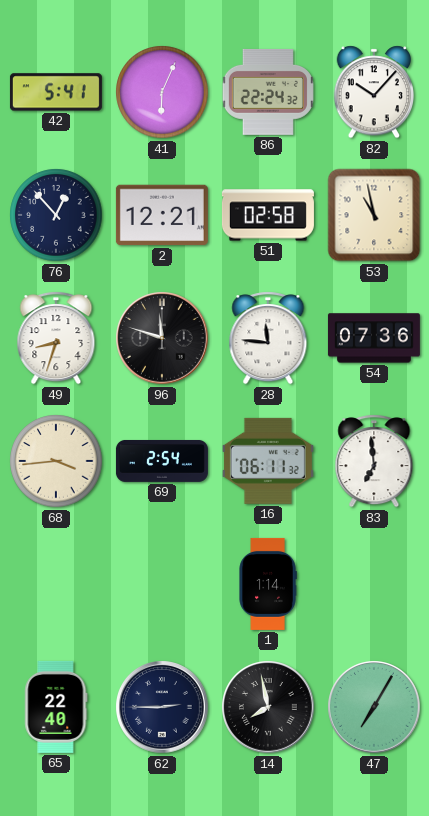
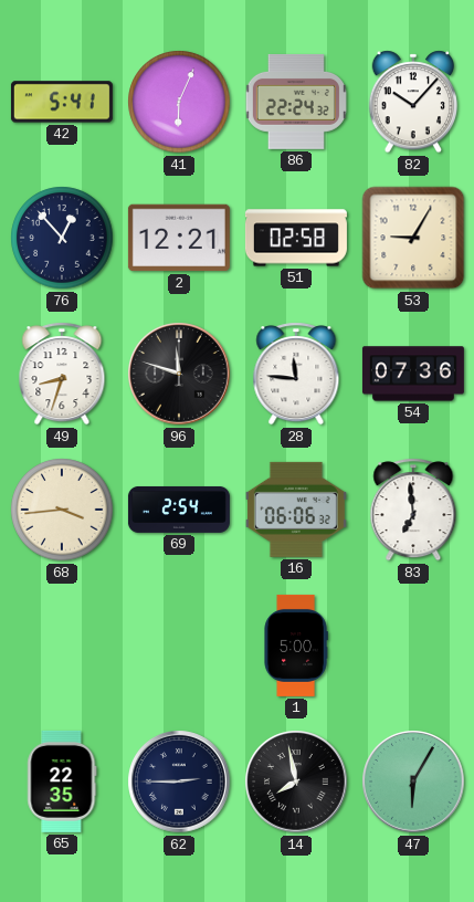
53: 10:58 -> 9:05 (413, 238)
16: 06:11 -> 06:06 (296, 510)
1: 1:14 -> 5:00 (296, 646)
65: 22:40 -> 22:35 (62, 782)
47: 7:05 -> 6:05 (413, 782)
